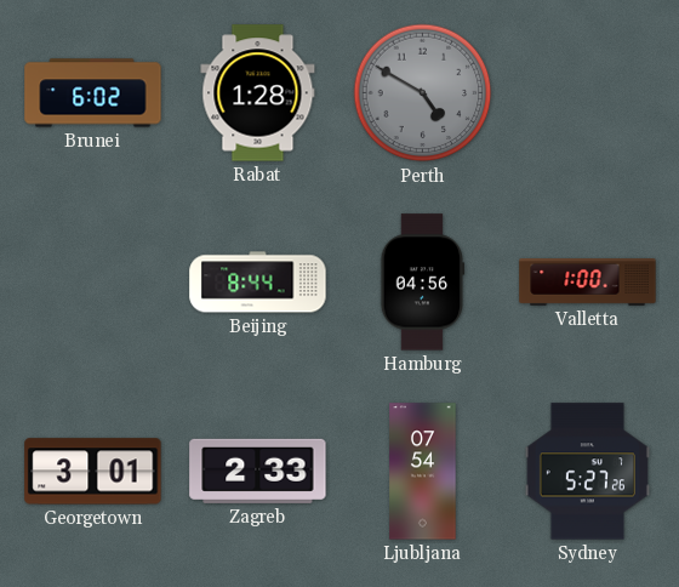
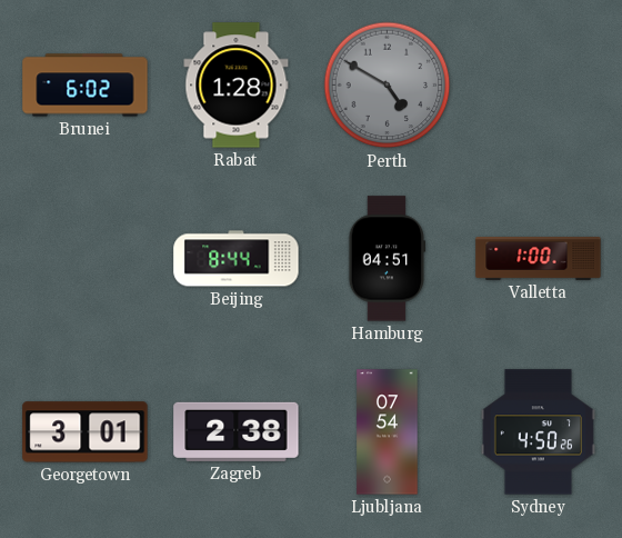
Hamburg: 04:56 -> 04:51 (388, 259)
Zagreb: 2:33 -> 2:38 (237, 431)
Sydney: 5:27 -> 4:50 (538, 432)
